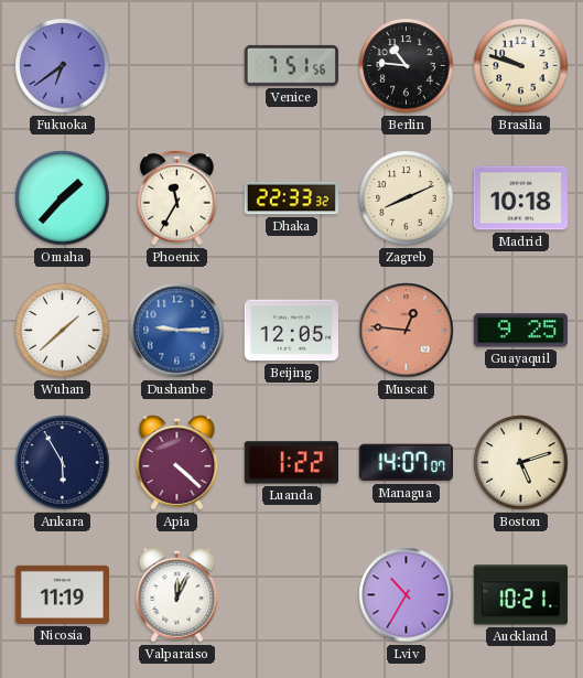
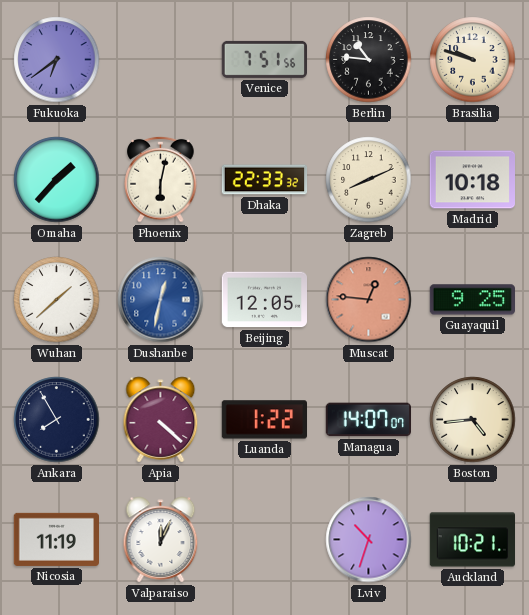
Phoenix: 11:35 -> 6:02 (161, 179)
Dushanbe: 9:15 -> 12:32 (161, 300)
Ankara: 5:55 -> 7:55 (57, 420)
Boston: 5:12 -> 4:44 (473, 420)
Lviv: 10:35 -> 10:33 (369, 540)
